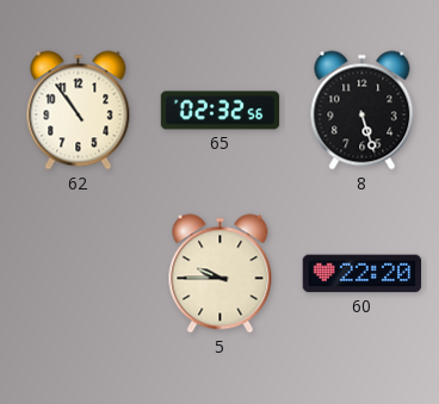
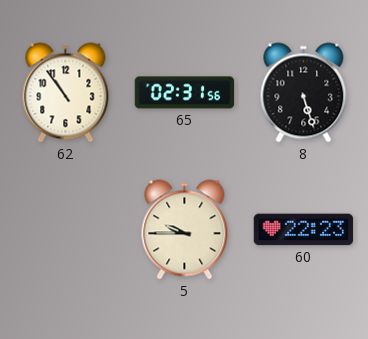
65: 02:32 -> 02:31 (185, 93)
60: 22:20 -> 22:23 (304, 230)
